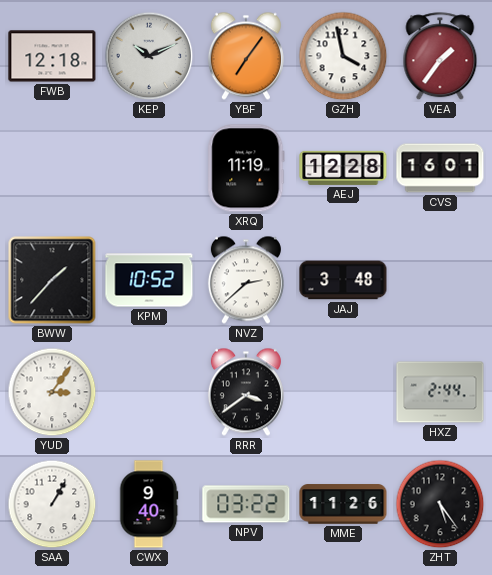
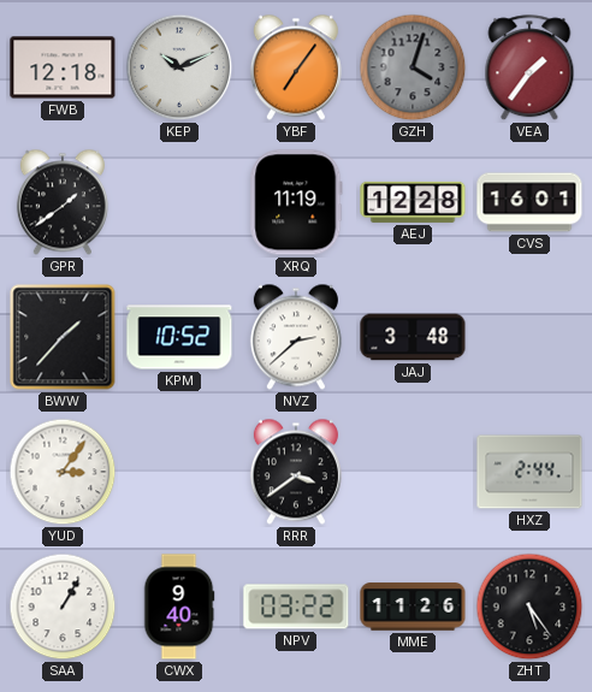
GZH: 3:58 -> 4:03 (413, 67)
GZH dial: white -> grey (413, 67)
GPR: none -> 1:39 (63, 202)
